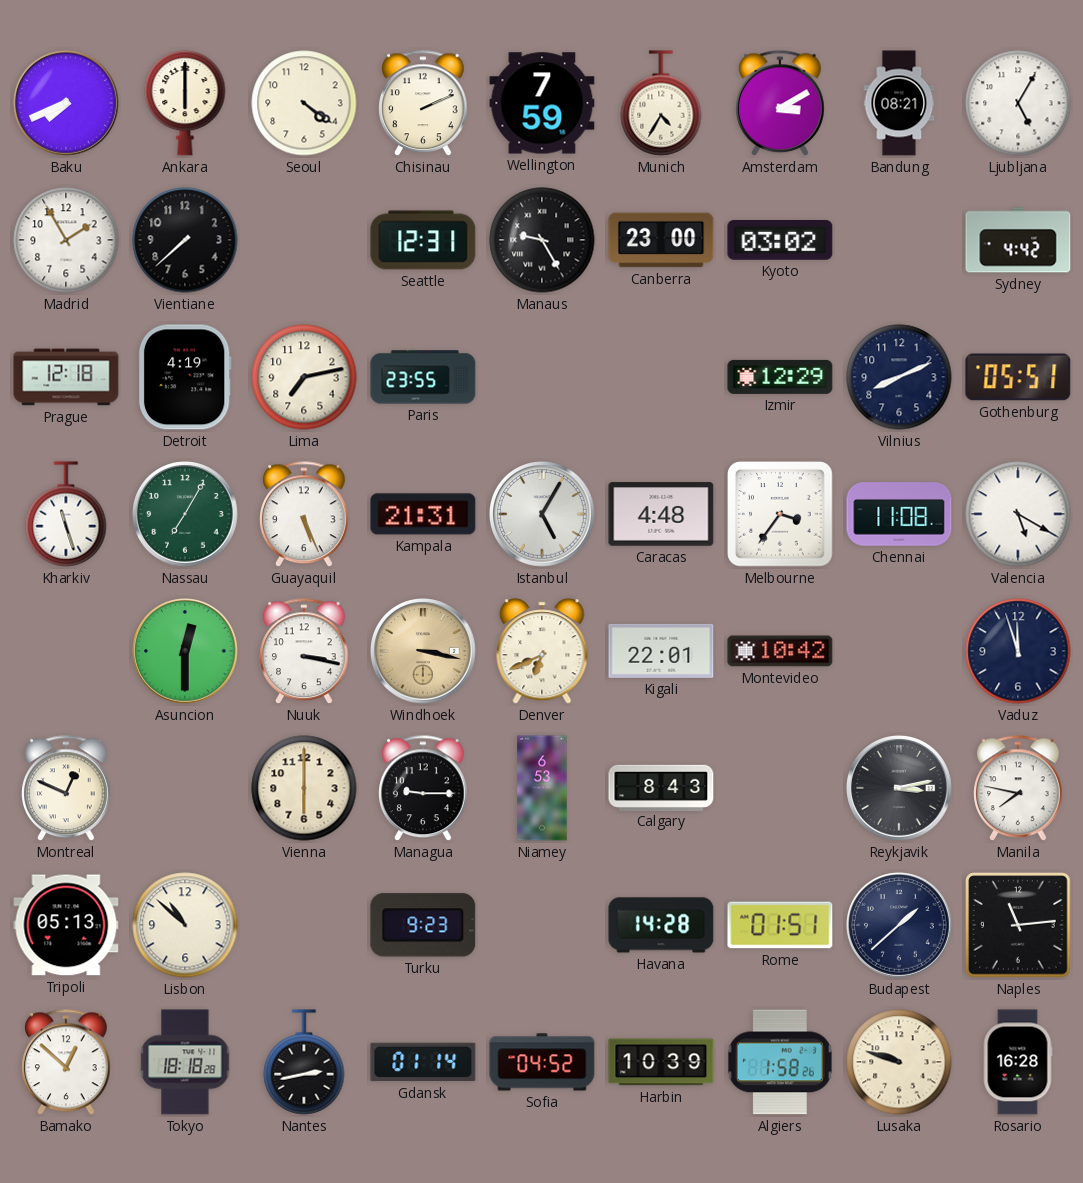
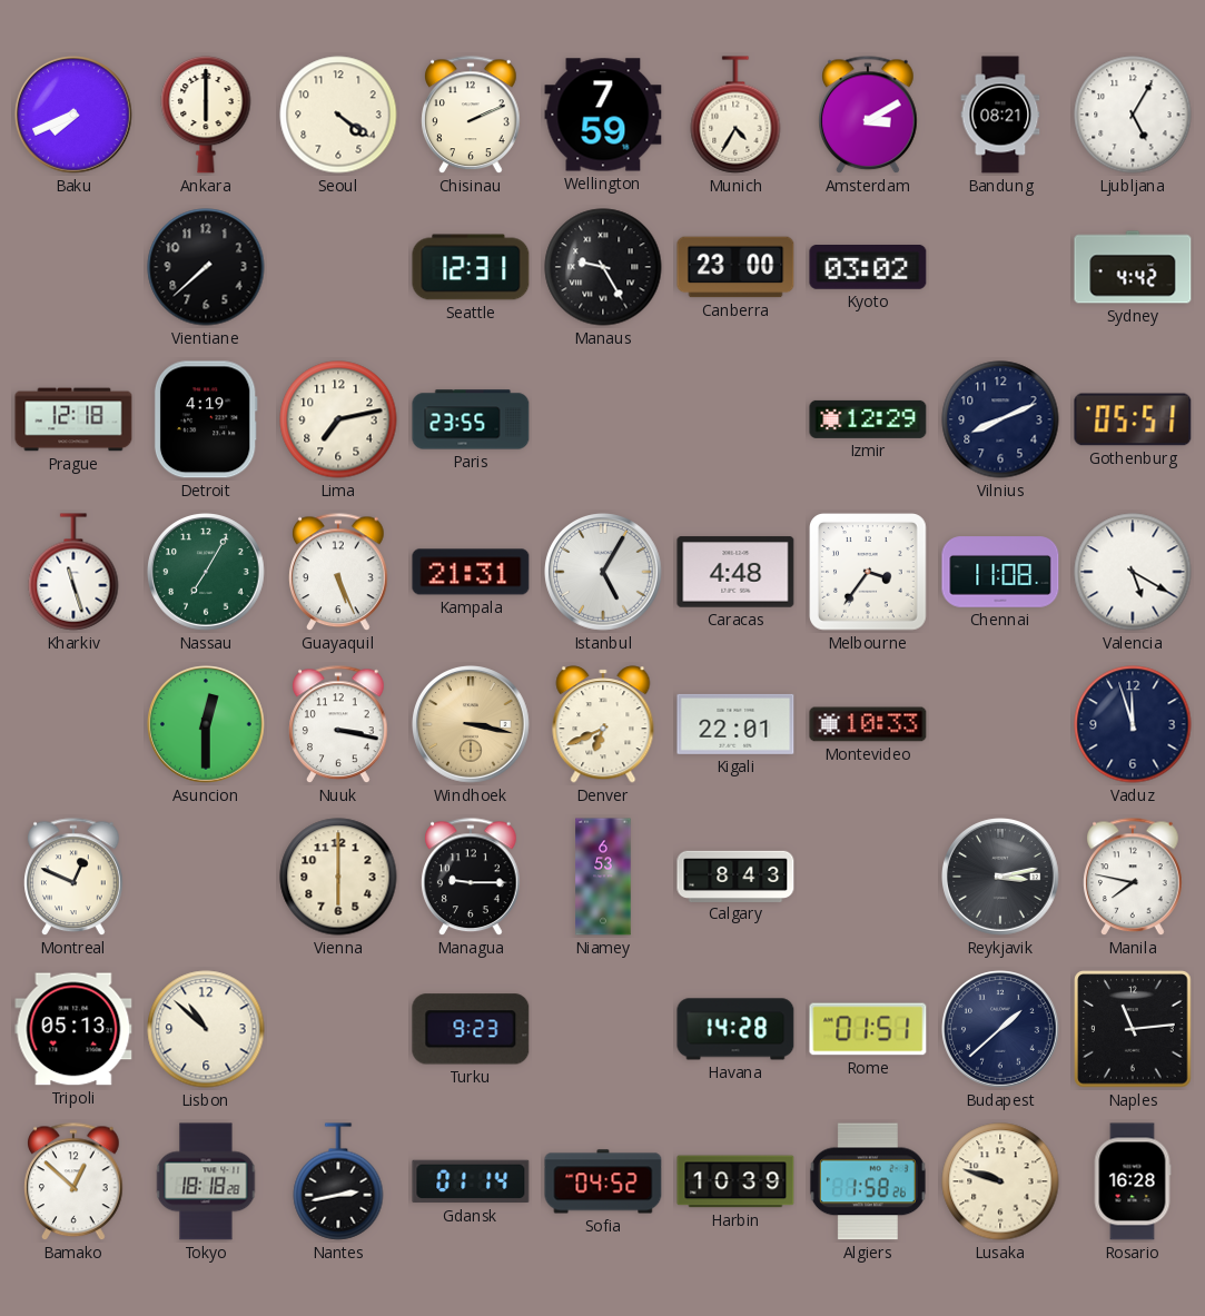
Madrid: 1:55 -> none (66, 240)
Montevideo: 10:42 -> 10:33 (868, 724)
